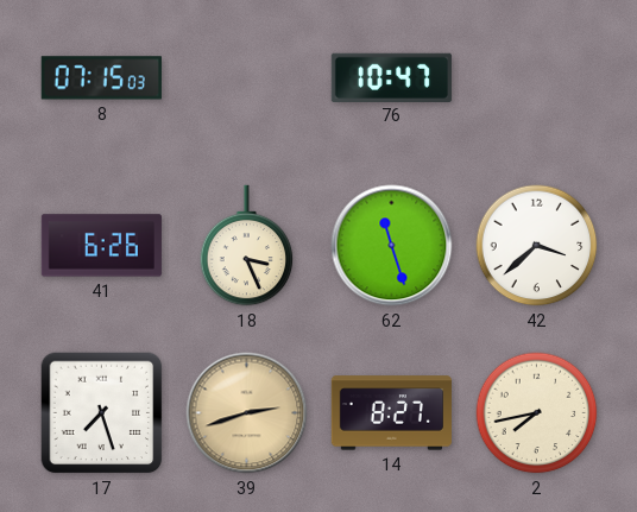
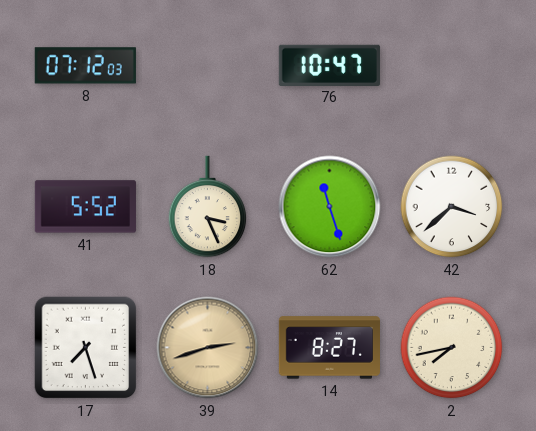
8: 07:15 -> 07:12 (85, 66)
41: 6:26 -> 5:52 (85, 207)
